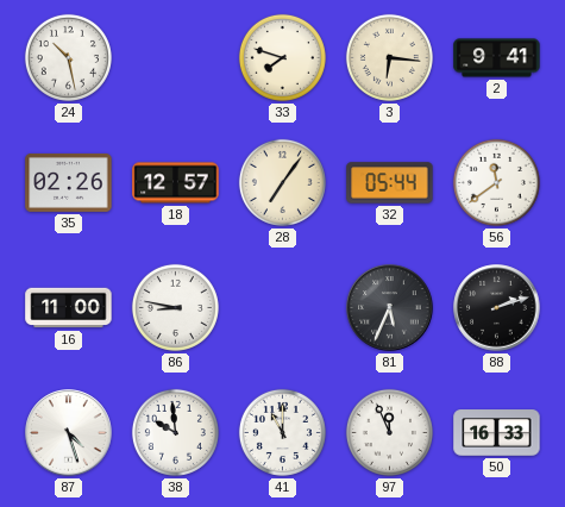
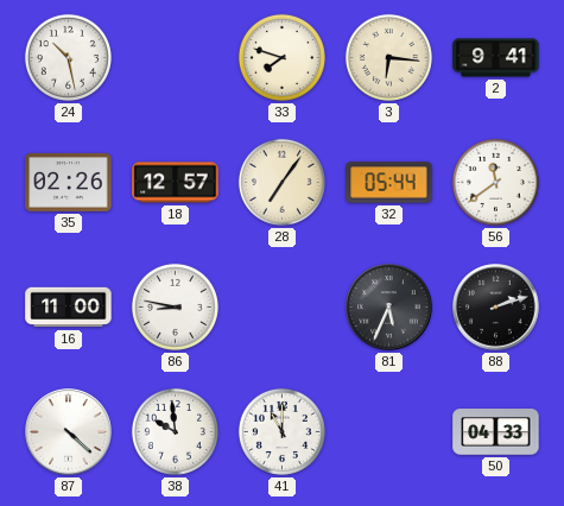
87: 4:27 -> 4:22 (69, 432)
97: 11:56 -> none (389, 432)
50: 16:33 -> 04:33 (496, 432)
